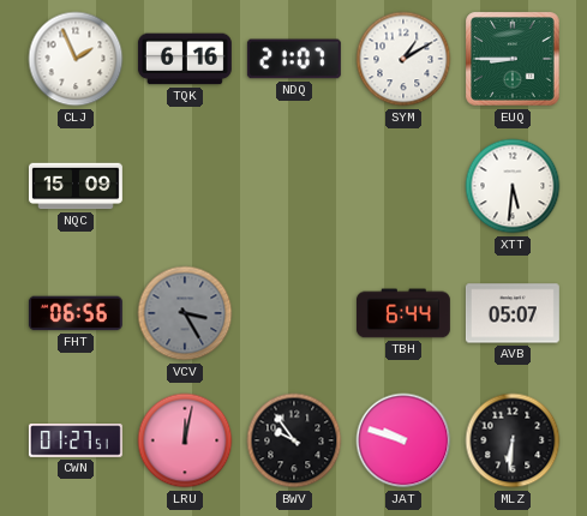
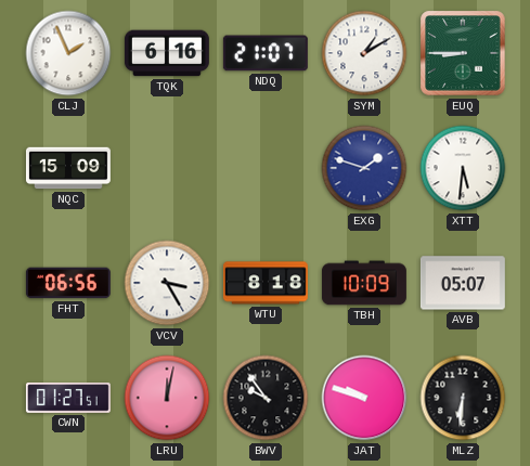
EXG: none -> 1:48 (364, 168)
VCV dial: grey -> white (167, 283)
WTU: none -> 8:18 (266, 283)
TBH: 6:44 -> 10:09 (364, 283)
